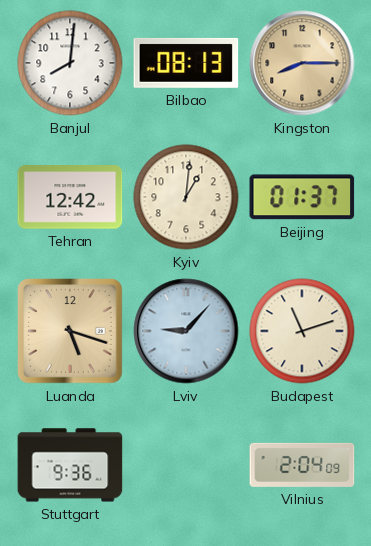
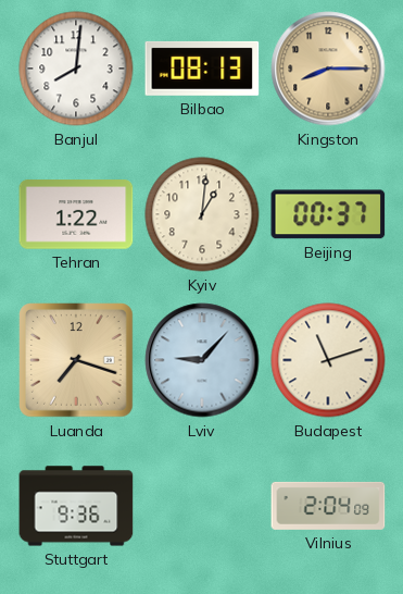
Tehran: 12:42 -> 1:22 (76, 214)
Beijing: 01:37 -> 00:37 (328, 214)
Luanda: 5:18 -> 7:18 (77, 361)
